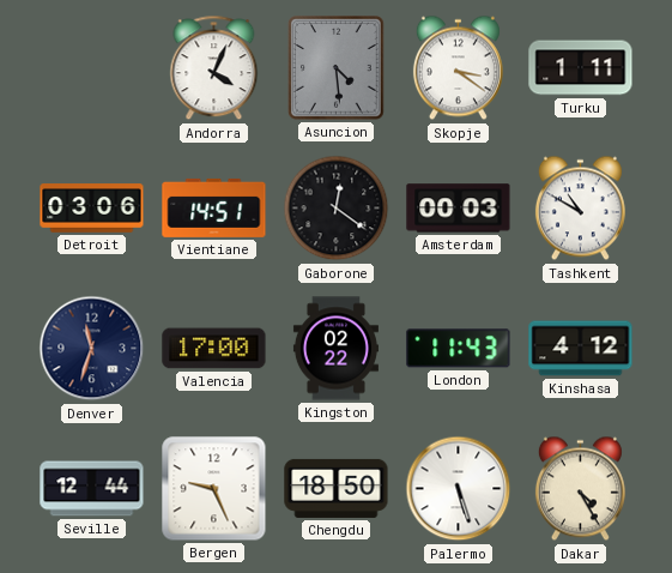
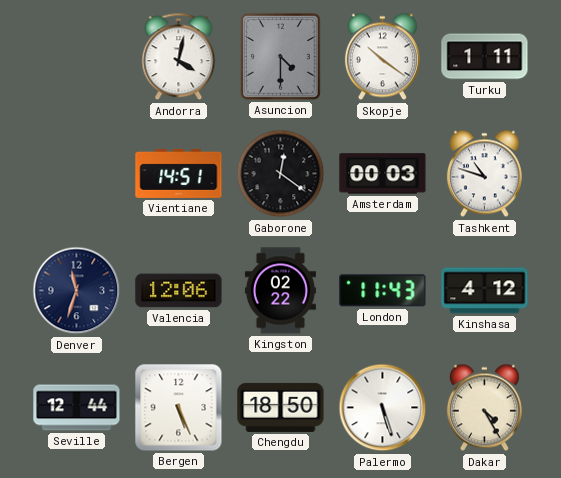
Andorra: 4:04 -> 4:02 (179, 57)
Asuncion: 4:29 -> 4:30 (281, 57)
Skopje: 3:21 -> 10:21 (382, 57)
Detroit: 03:06 -> none (92, 209)
Tashkent: 10:50 -> 10:48 (484, 174)
Valencia: 17:00 -> 12:06 (179, 291)
Bergen: 9:26 -> 5:26 (179, 408)
